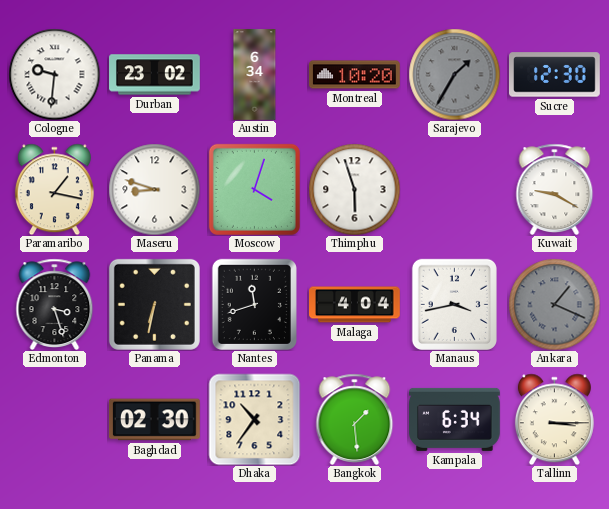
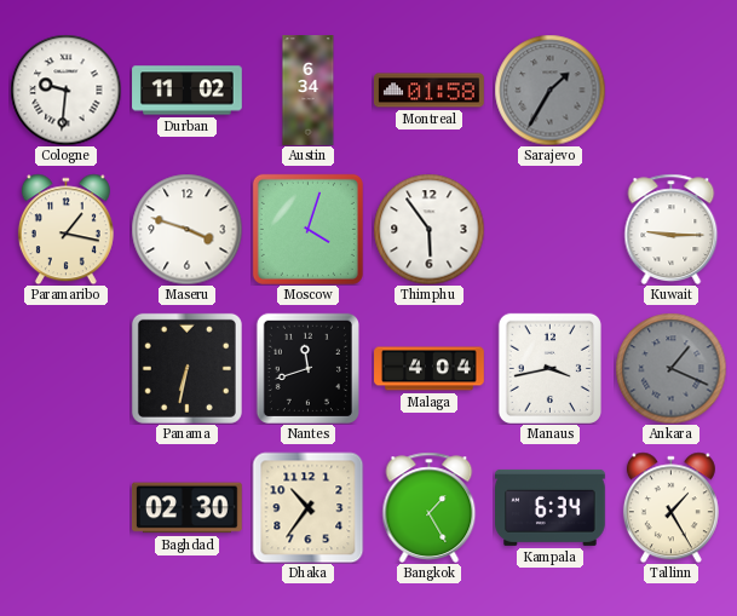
Durban: 23:02 -> 11:02 (188, 91)
Montreal: 10:20 -> 01:58 (430, 91)
Sucre: 12:30 -> none (555, 75)
Maseru: 8:48 -> 3:48 (186, 229)
Thimphu: 5:57 -> 5:54 (428, 229)
Kuwait: 9:20 -> 9:15 (672, 229)
Edmonton: 3:27 -> none (55, 304)
Bangkok: 1:29 -> 1:25 (430, 507)
Tallinn: 3:15 -> 1:25 (670, 507)
